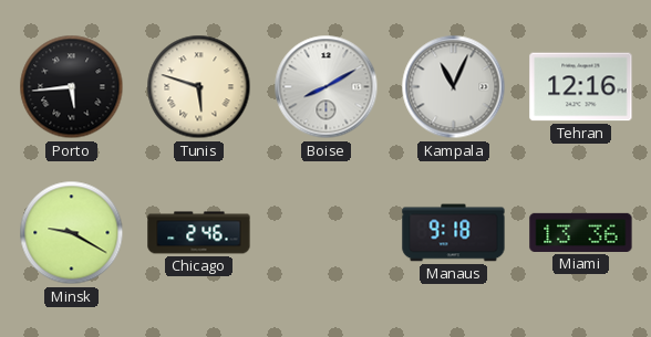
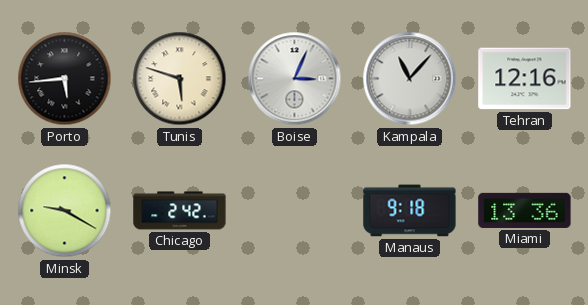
Boise: 8:10 -> 3:04 (295, 79)
Kampala: 11:04 -> 11:07 (410, 79)
Chicago: 2:46 -> 2:42 (180, 211)
